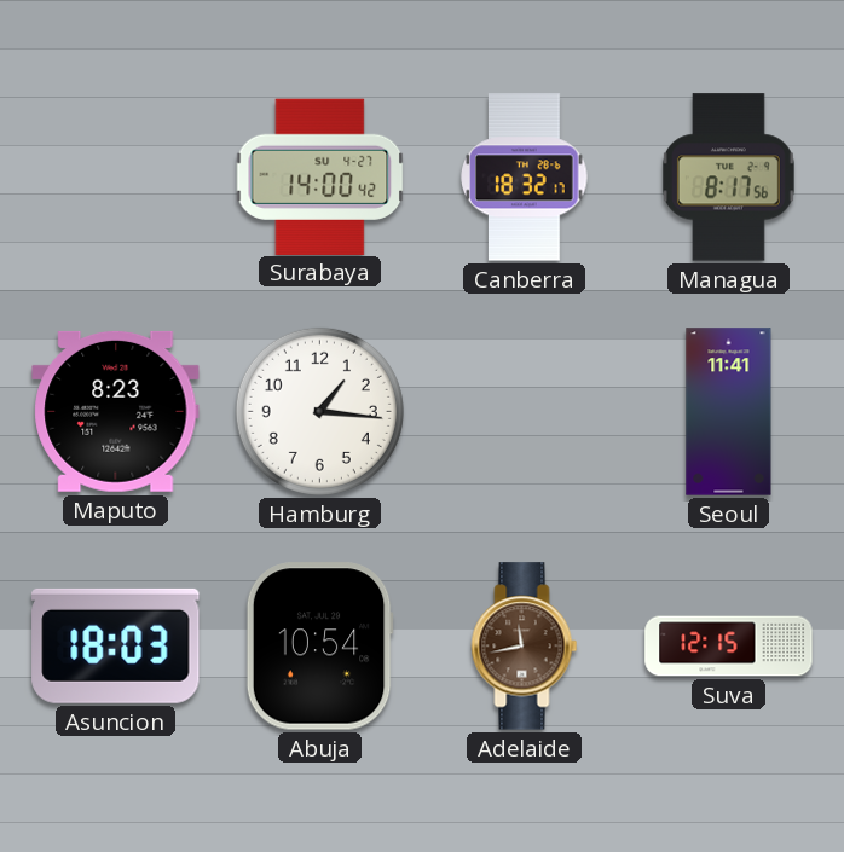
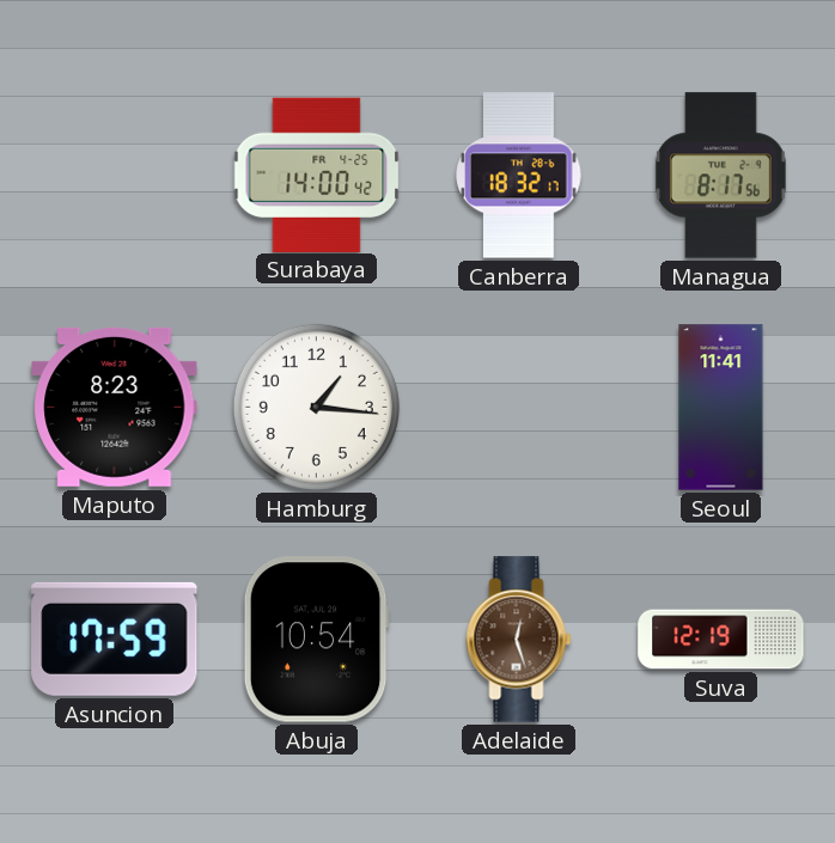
Surabaya date: SU 4-27 -> FR 4-25 (317, 175)
Asuncion: 18:03 -> 17:59 (115, 639)
Adelaide: 11:43 -> 12:27 (519, 640)
Suva: 12:15 -> 12:19 (721, 640)
